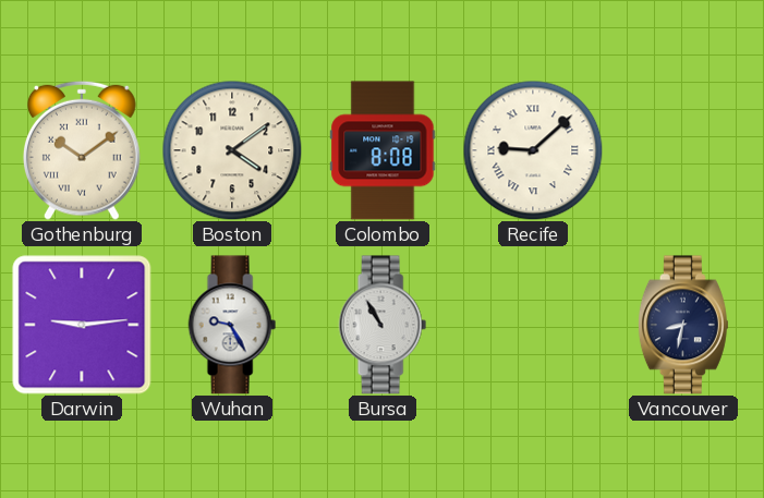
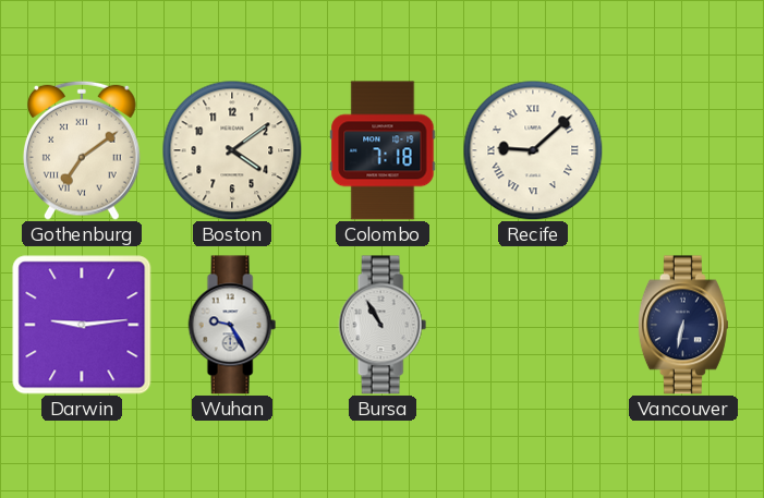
Gothenburg: 10:09 -> 7:09 (82, 150)
Colombo: 8:08 -> 7:18 (383, 150)
Vancouver: 8:32 -> 6:32 (683, 325)
